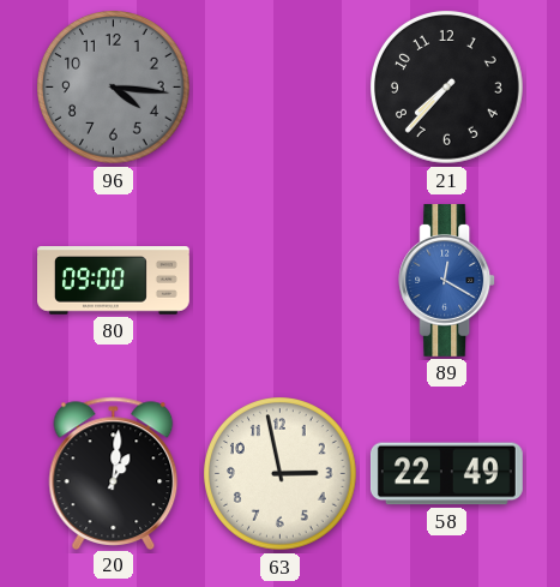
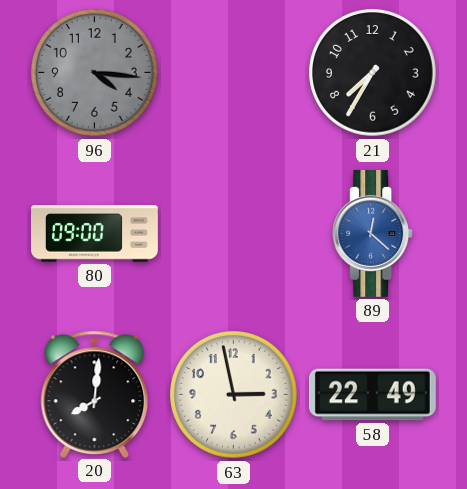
21: 7:37 -> 7:35 (373, 73)
89: 12:20 -> 12:22 (373, 233)
20: 1:01 -> 8:01 (95, 394)
